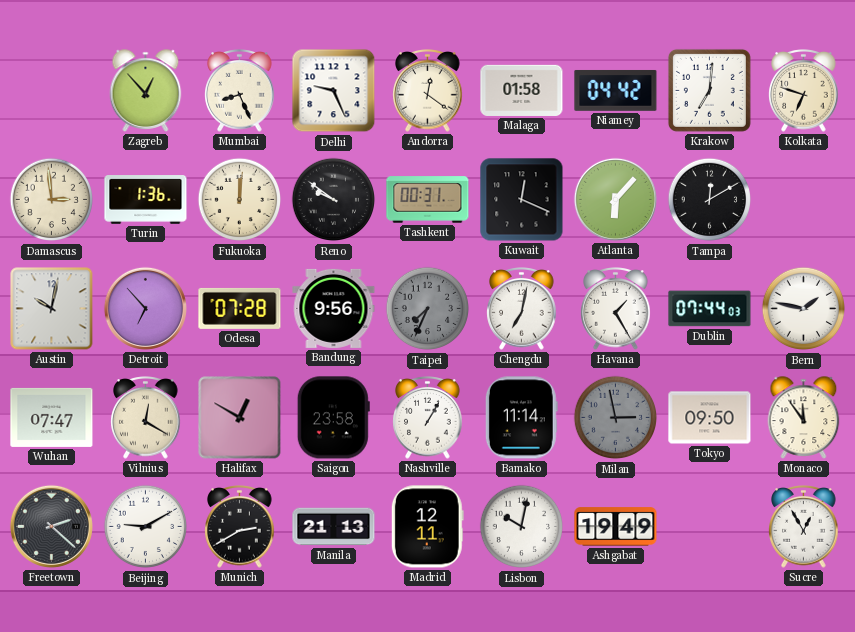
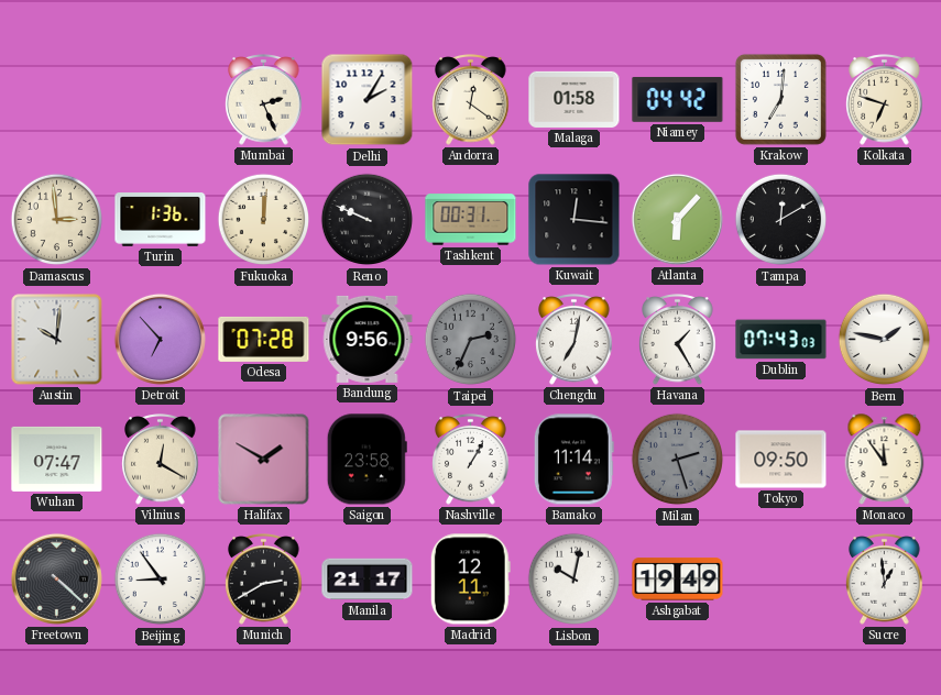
Zagreb: 12:53 -> none (146, 91)
Mumbai: 8:26 -> 2:26 (264, 100)
Delhi: 9:26 -> 2:05 (368, 100)
Reno: 9:51 -> 9:49 (368, 220)
Kuwait: 12:19 -> 12:16 (575, 220)
Austin: 10:02 -> 10:01 (57, 340)
Taipei: 7:34 -> 2:34 (471, 340)
Dublin: 07:44 -> 07:43 (781, 340)
Halifax: 12:50 -> 1:50 (264, 460)
Milan: 2:58 -> 2:27 (678, 460)
Freetown: 2:22 -> 4:22 (56, 578)
Beijing: 9:10 -> 8:54 (161, 580)
Manila: 21:13 -> 21:17 (368, 580)
Sucre: 12:55 -> 12:59 (885, 580)
